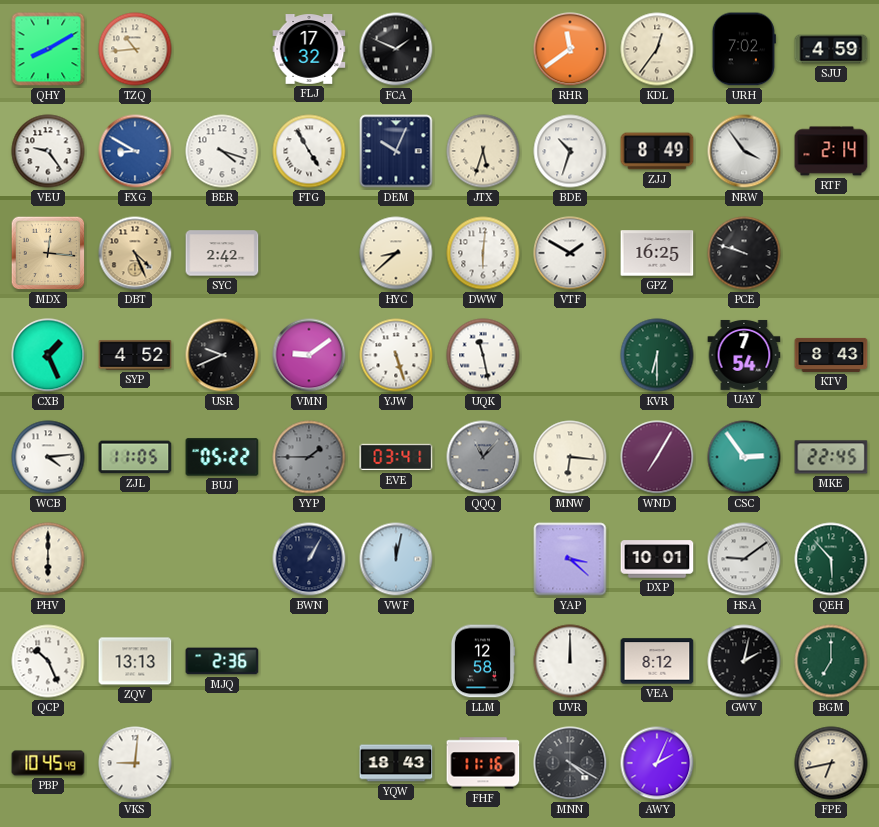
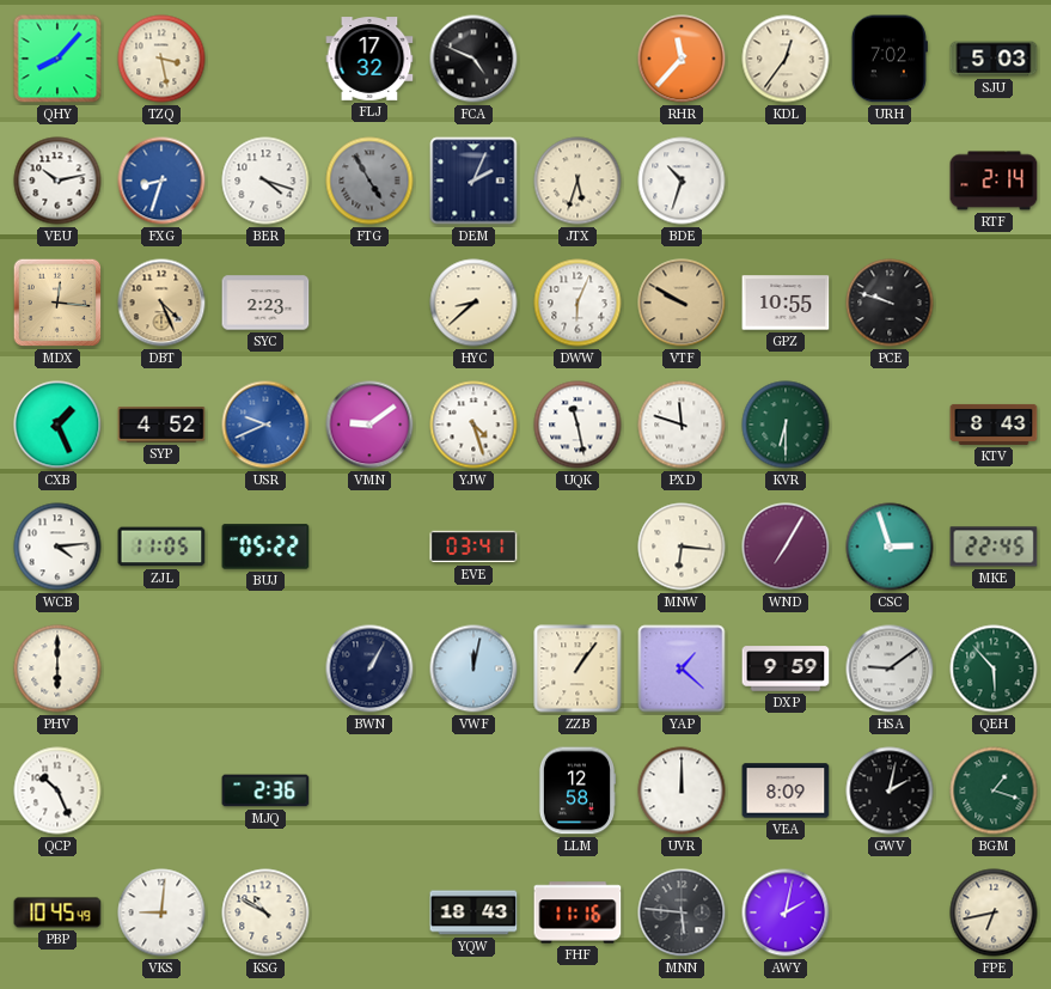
QHY: 8:10 -> 8:07 (57, 59)
TZQ: 10:44 -> 3:28 (161, 59)
FCA: 1:49 -> 4:49 (473, 59)
RHR: 11:39 -> 11:37 (682, 59)
SJU: 4:59 -> 5:03 (994, 59)
VEU: 9:24 -> 10:13 (57, 181)
FXG: 8:50 -> 8:33 (161, 181)
FTG dial: white -> grey (369, 181)
DEM: 10:04 -> 2:04 (473, 181)
ZJJ: 8:49 -> none (657, 151)
NRW: 3:54 -> none (744, 151)
SYC: 2:42 -> 2:23 (265, 303)
DWW: 6:01 -> 6:04 (578, 303)
VTF: 1:50 -> 9:50 (682, 303)
VTF dial: white -> champagne (682, 303)
GPZ: 16:25 -> 10:55 (786, 303)
USR dial: black -> blue (265, 425)
YJW: 5:27 -> 4:27 (473, 425)
PXD: none -> 11:48 (682, 425)
UAY: 7:54 -> none (744, 355)
YYP: 1:45 -> none (309, 457)
QQQ: 11:07 -> none (483, 457)
CSC: 2:54 -> 2:57 (890, 547)
ZZB: none -> 1:06 (578, 669)
YAP: 3:22 -> 1:22 (682, 669)
DXP: 10:01 -> 9:59 (786, 669)
ZQV: 13:13 -> none (135, 661)
VEA: 8:12 -> 8:09 (786, 790)
BGM: 7:00 -> 1:18 (994, 790)
KSG: none -> 10:50 (265, 912)
MNN: 4:20 -> 5:46 (682, 912)
AWY: 2:04 -> 2:02 (786, 912)
